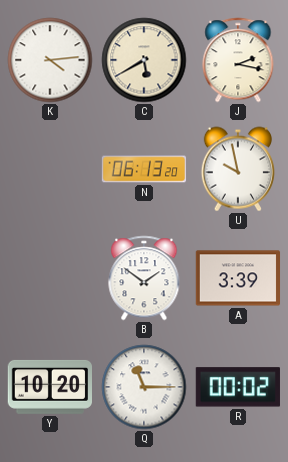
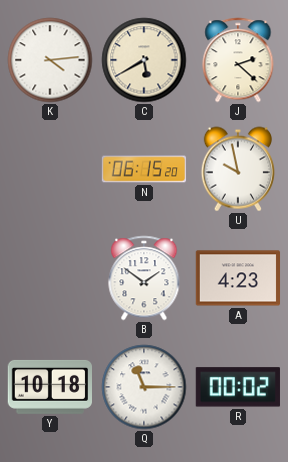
J: 2:17 -> 2:22 (238, 60)
N: 06:13 -> 06:15 (144, 169)
A: 3:39 -> 4:23 (238, 278)
Y: 10:20 -> 10:18 (49, 387)
